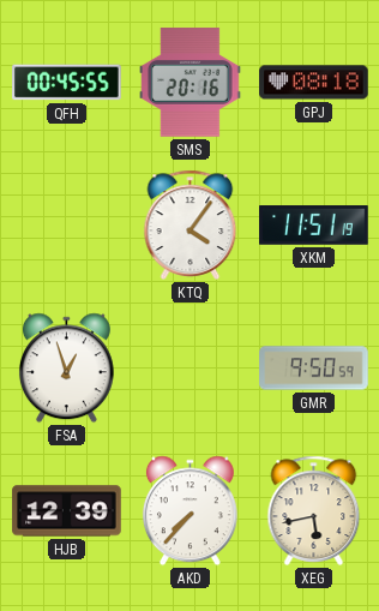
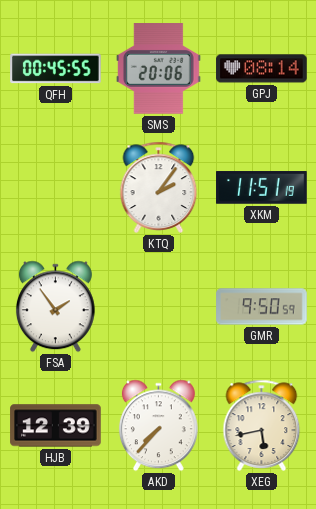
SMS: 20:16 -> 20:06 (158, 69)
GPJ: 08:18 -> 08:14 (262, 69)
KTQ: 4:06 -> 2:06 (159, 187)
FSA: 12:57 -> 1:54 (55, 307)
